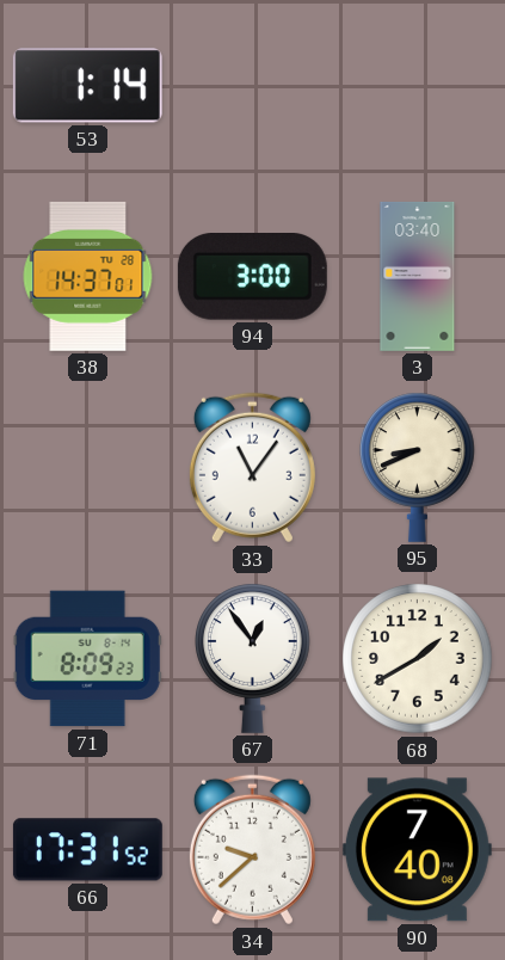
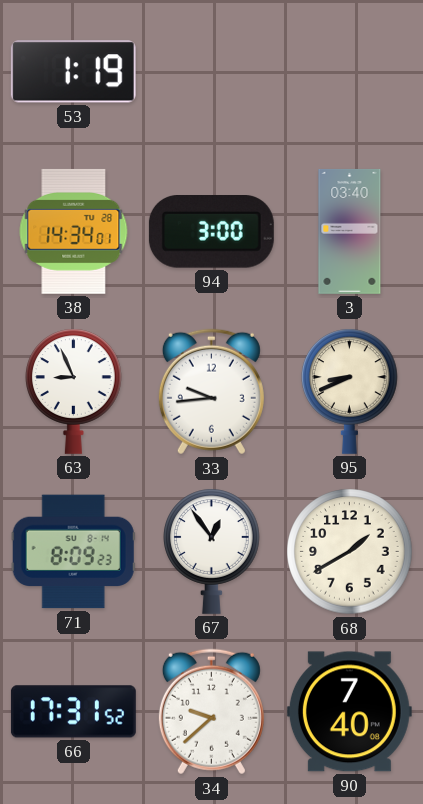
53: 1:14 -> 1:19 (73, 72)
38: 14:37 -> 14:34 (74, 231)
63: none -> 8:56 (74, 391)
33: 11:06 -> 9:44 (211, 392)
